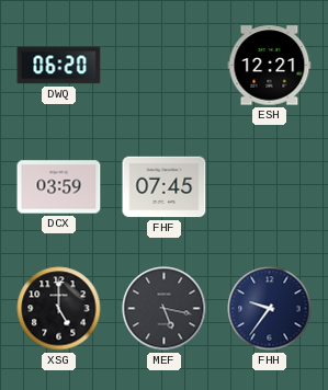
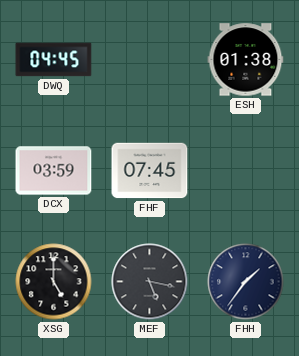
DWQ: 06:20 -> 04:45 (54, 60)
ESH: 12:21 -> 01:38 (246, 60)
FHH: 9:36 -> 1:36 (246, 282)
